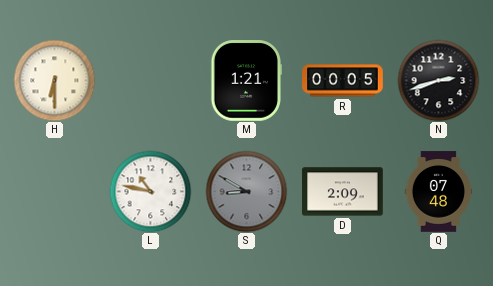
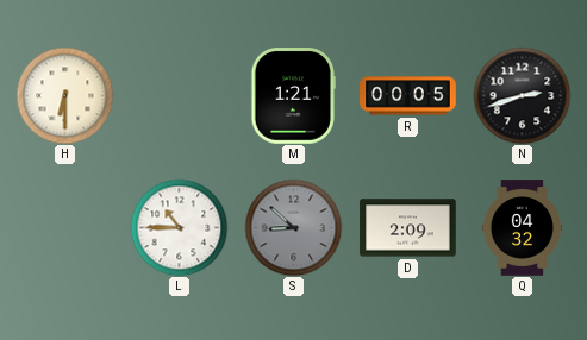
L: 10:47 -> 10:45 (179, 227)
S: 8:50 -> 8:52 (293, 227)
Q: 07:48 -> 04:32 (522, 228)
